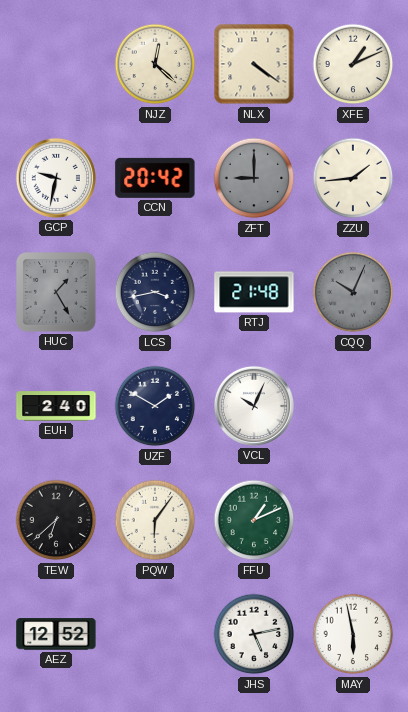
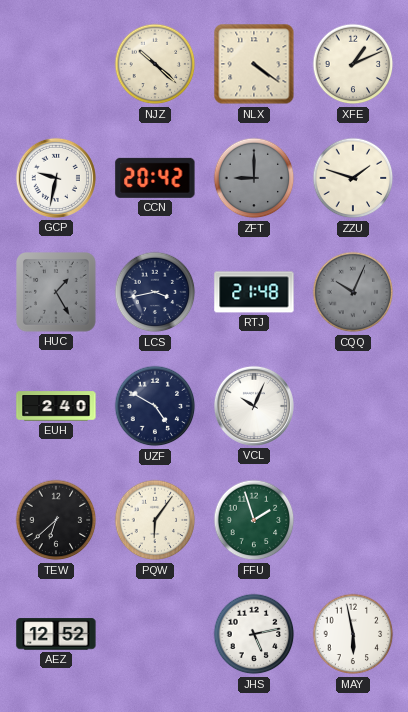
NJZ: 12:22 -> 10:22 (155, 64)
ZZU: 1:44 -> 1:48 (353, 178)
UZF: 1:50 -> 4:50 (155, 406)
FFU: 1:11 -> 1:57 (254, 520)
